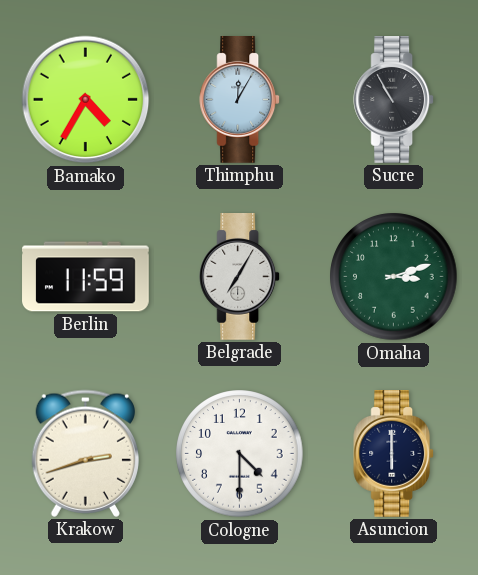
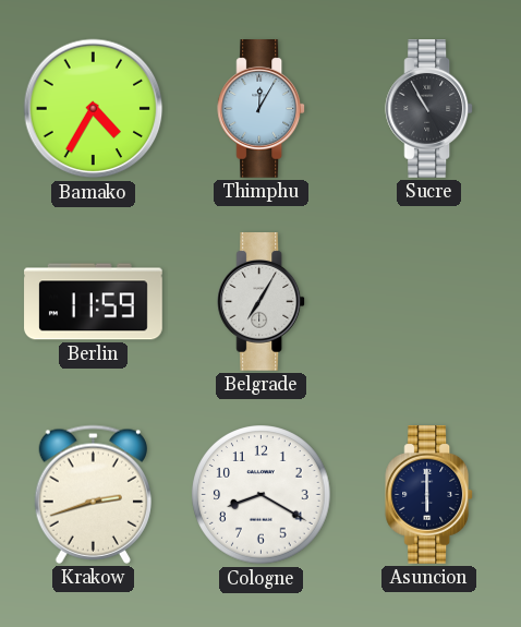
Omaha: 3:12 -> none (394, 277)
Cologne: 4:30 -> 8:20 (262, 495)
